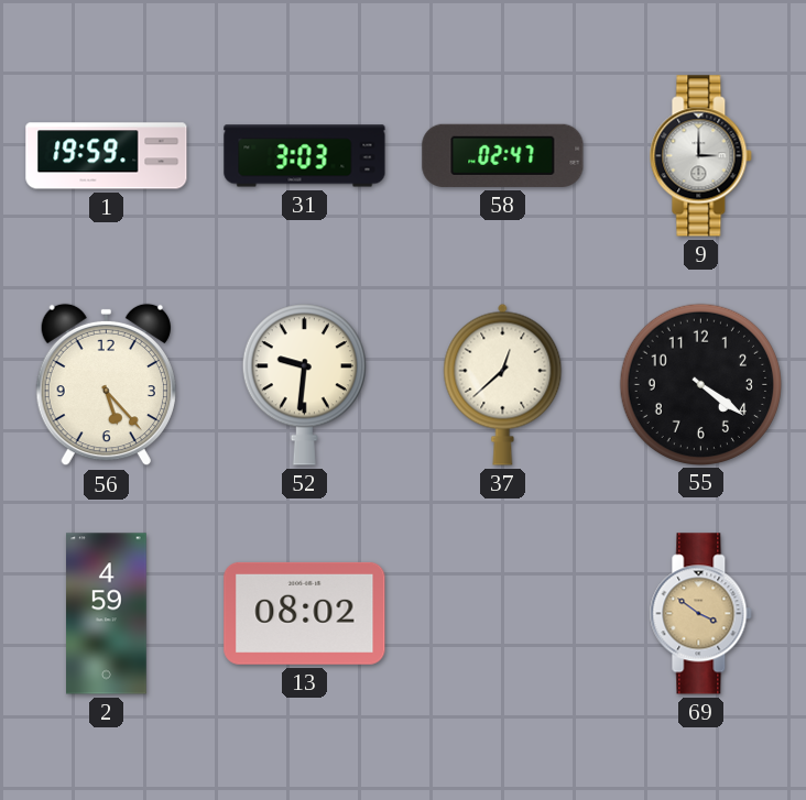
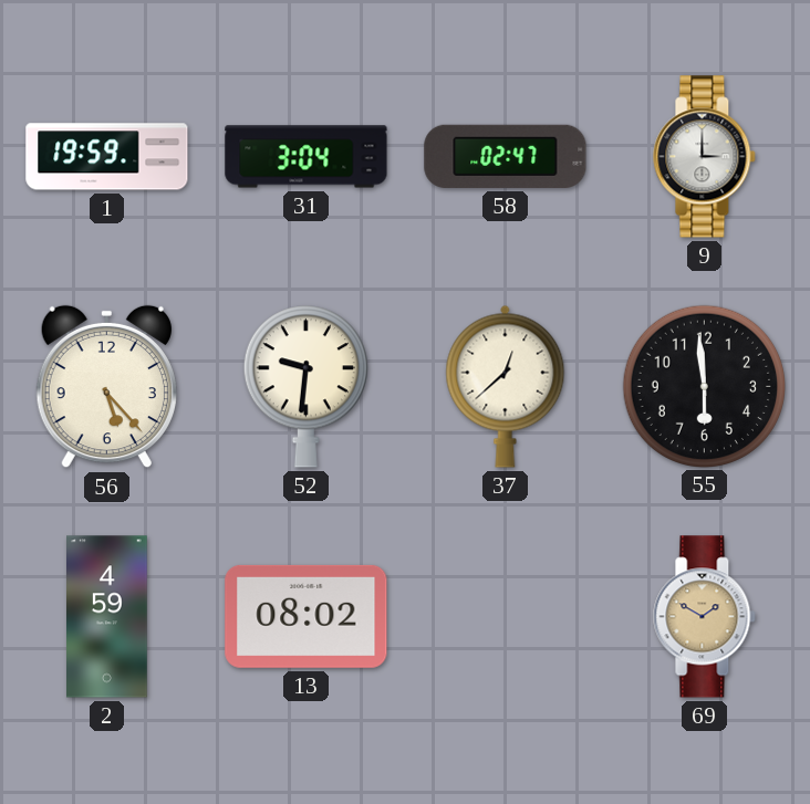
31: 3:03 -> 3:04 (307, 157)
55: 4:21 -> 5:59 (704, 386)
69: 3:51 -> 1:50 (705, 617)
